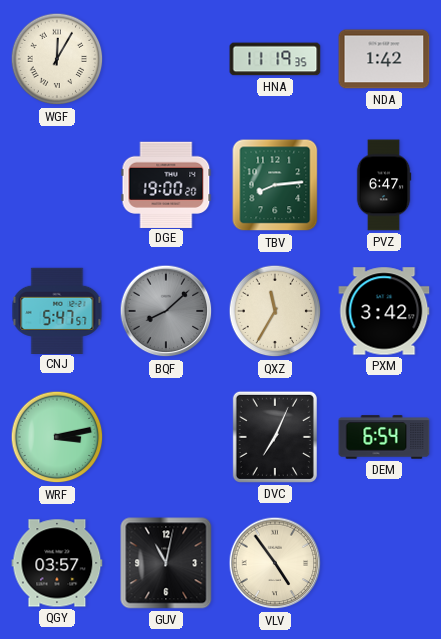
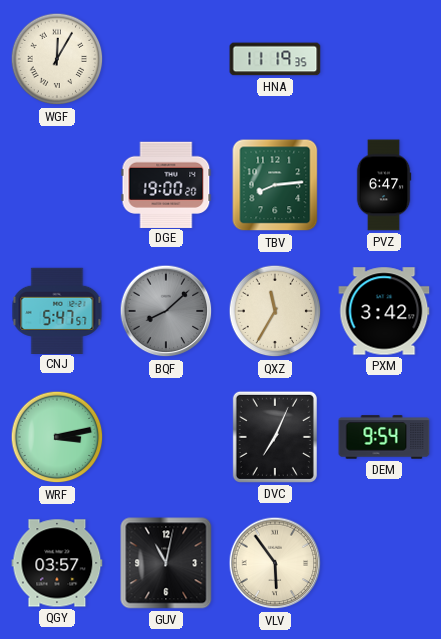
NDA: 1:42 -> none (384, 59)
DEM: 6:54 -> 9:54 (384, 437)
VLV: 4:54 -> 5:54 (275, 563)
